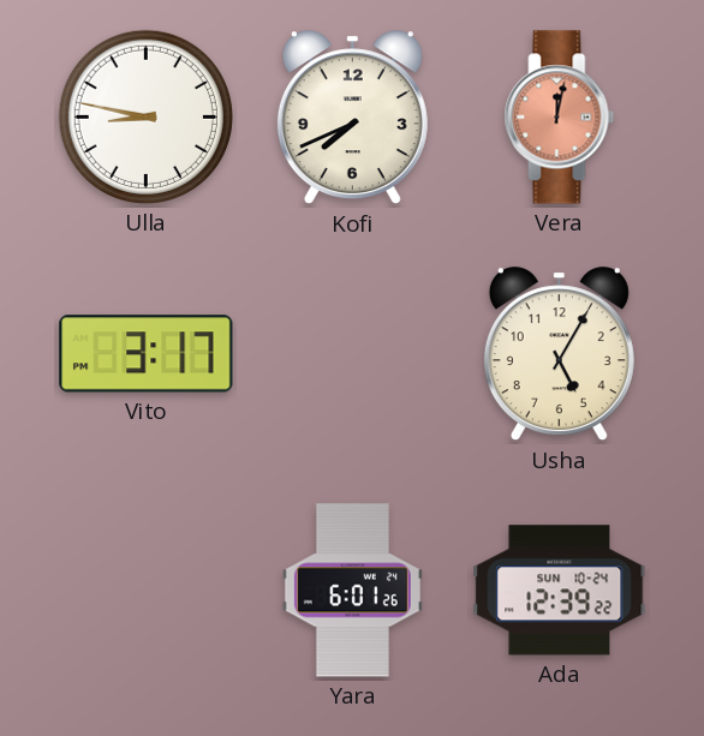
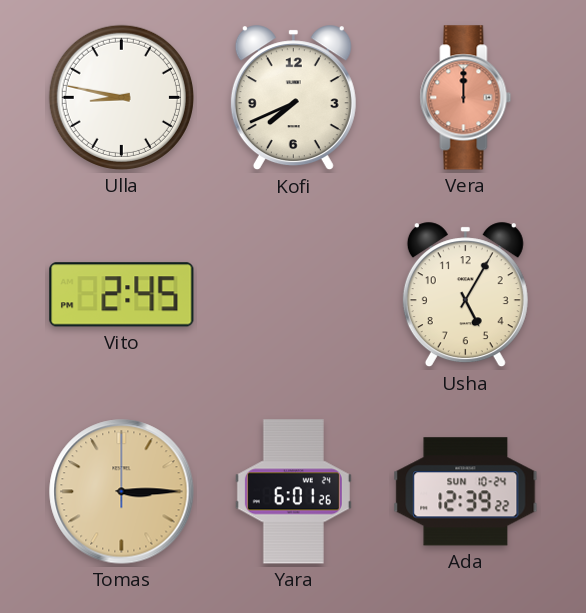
Vera: 12:02 -> 12:00 (466, 98)
Vito: 3:17 -> 2:45 (122, 295)
Tomas: none -> 3:15 (122, 492)
